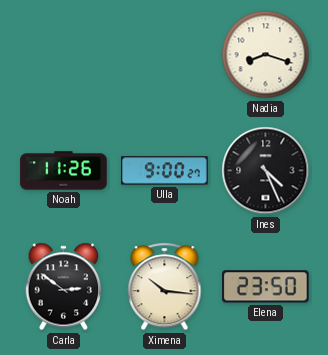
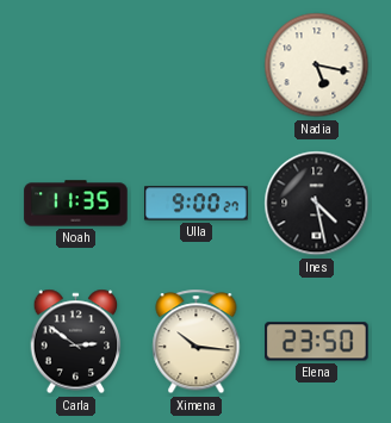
Nadia: 8:18 -> 5:17 (317, 66)
Noah: 11:26 -> 11:35 (76, 204)
Ines: 4:26 -> 4:28 (317, 204)
